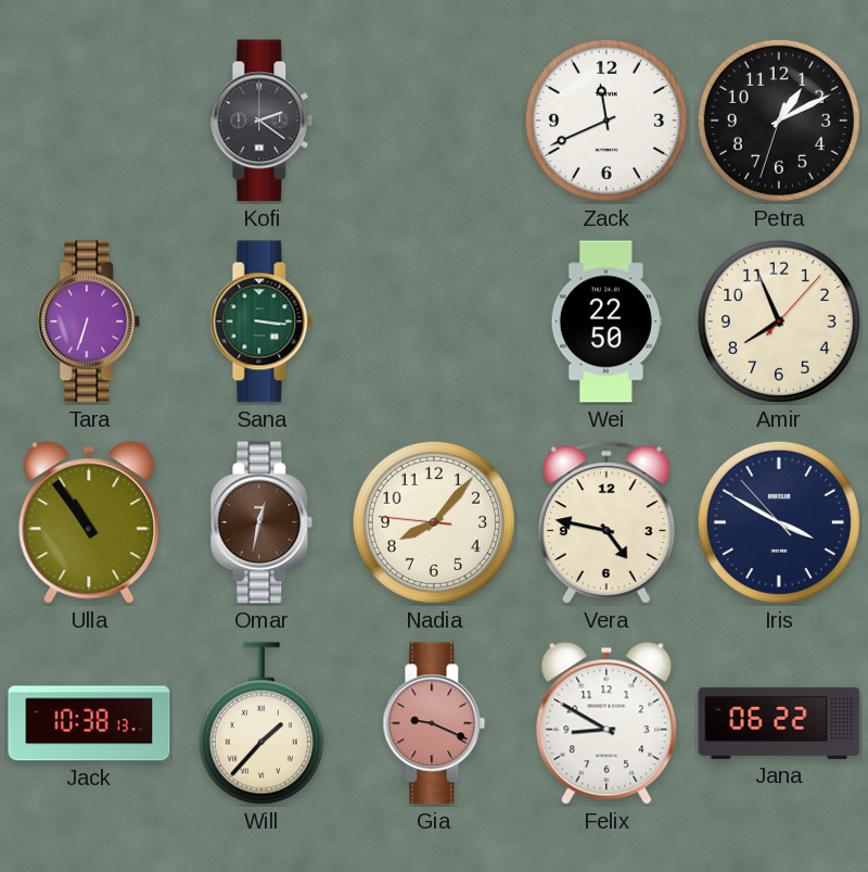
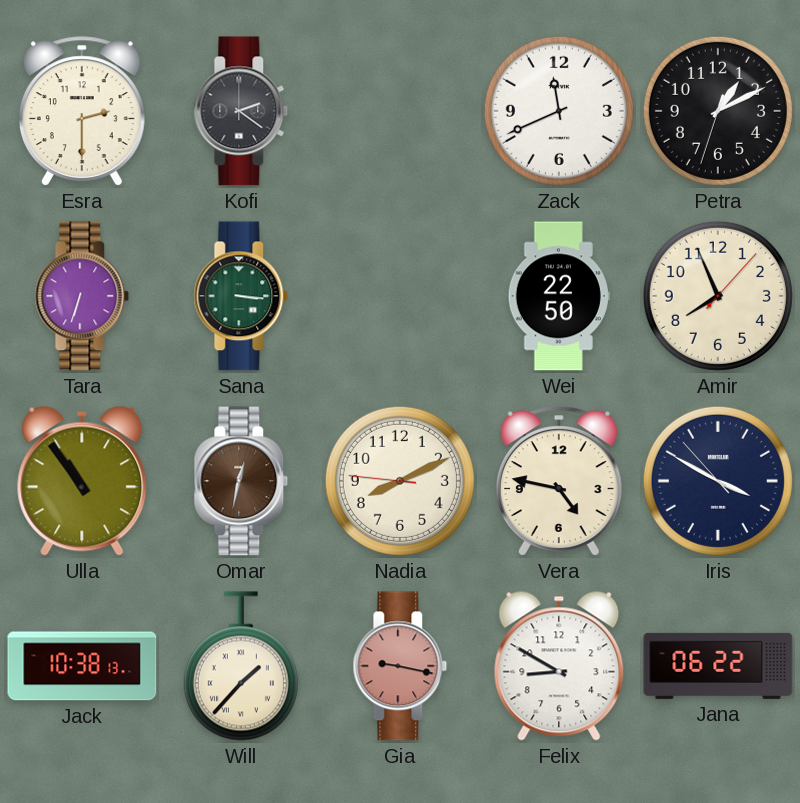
Esra: none -> 2:30 (82, 111)
Nadia: 8:06 -> 8:10 (400, 481)
Gia: 9:19 -> 9:17 (400, 666)
